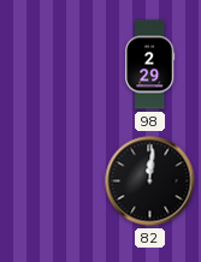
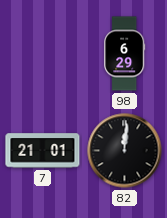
98: 2:29 -> 6:29 (125, 54)
7: none -> 21:01 (43, 151)
